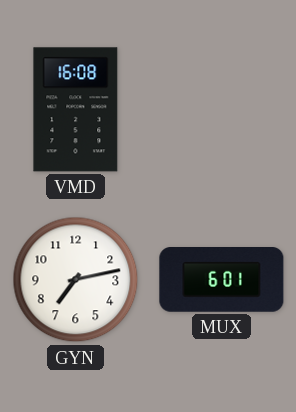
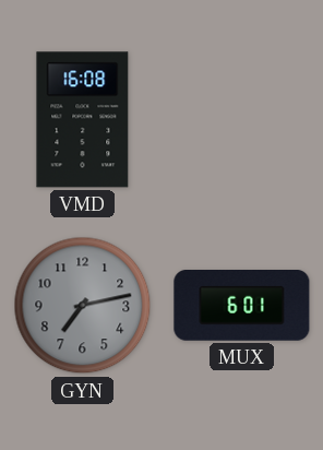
GYN dial: white -> grey (83, 306)
